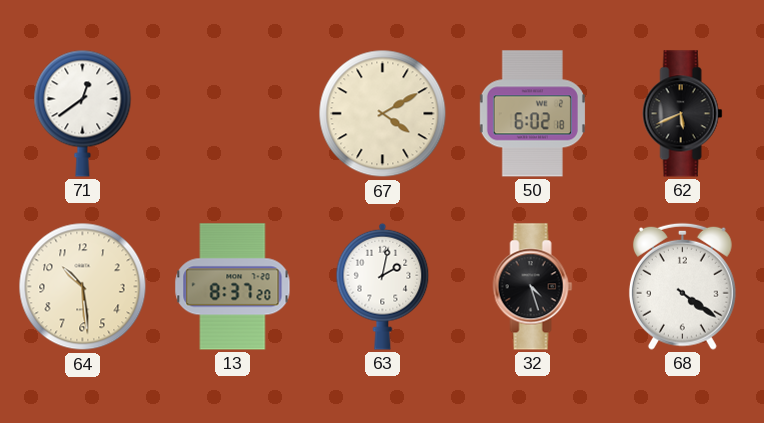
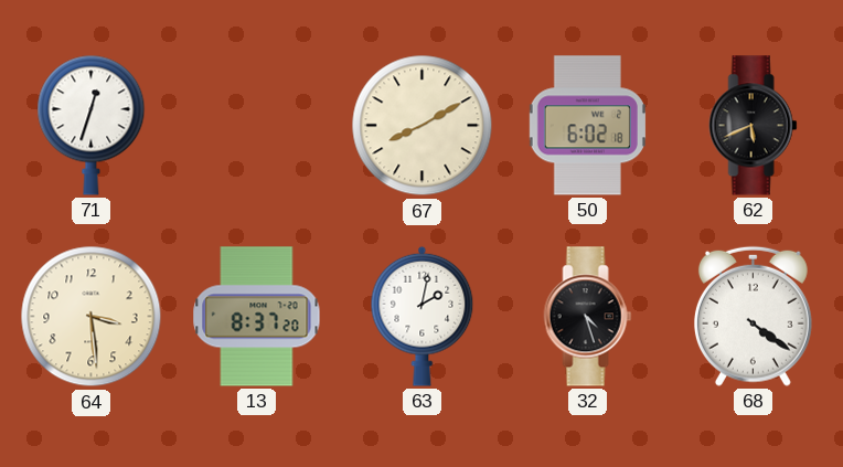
71: 12:39 -> 12:33 (92, 125)
67: 4:10 -> 8:10 (423, 126)
64: 10:29 -> 3:29 (92, 317)
